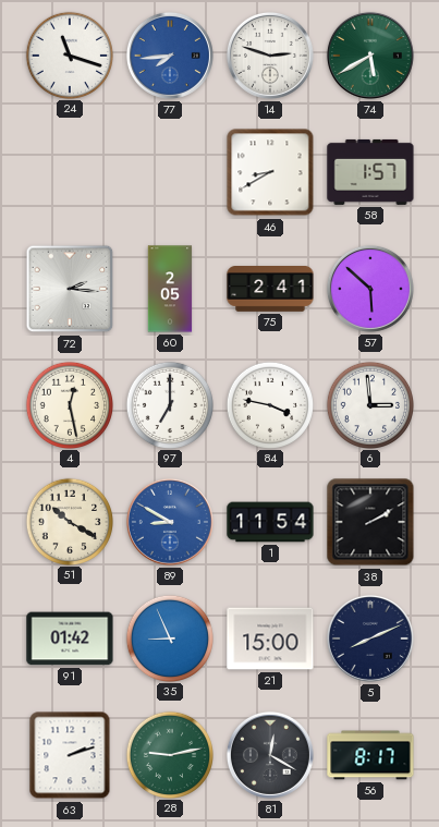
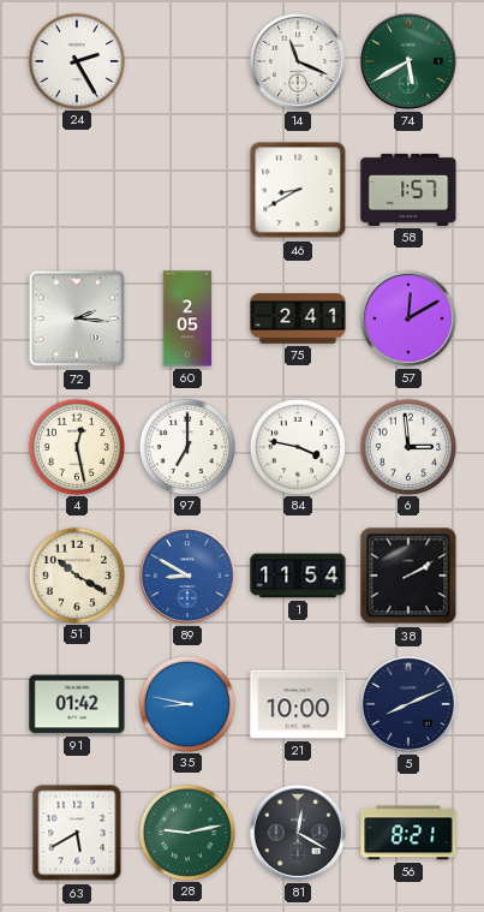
24: 11:18 -> 2:25 (76, 60)
77: 7:44 -> none (170, 56)
14: 2:48 -> 11:19 (298, 61)
57: 5:52 -> 12:10 (408, 318)
35: 8:56 -> 8:47 (186, 703)
21: 15:00 -> 10:00 (298, 704)
63: 2:12 -> 5:40 (77, 833)
56: 8:17 -> 8:21 (408, 833)
